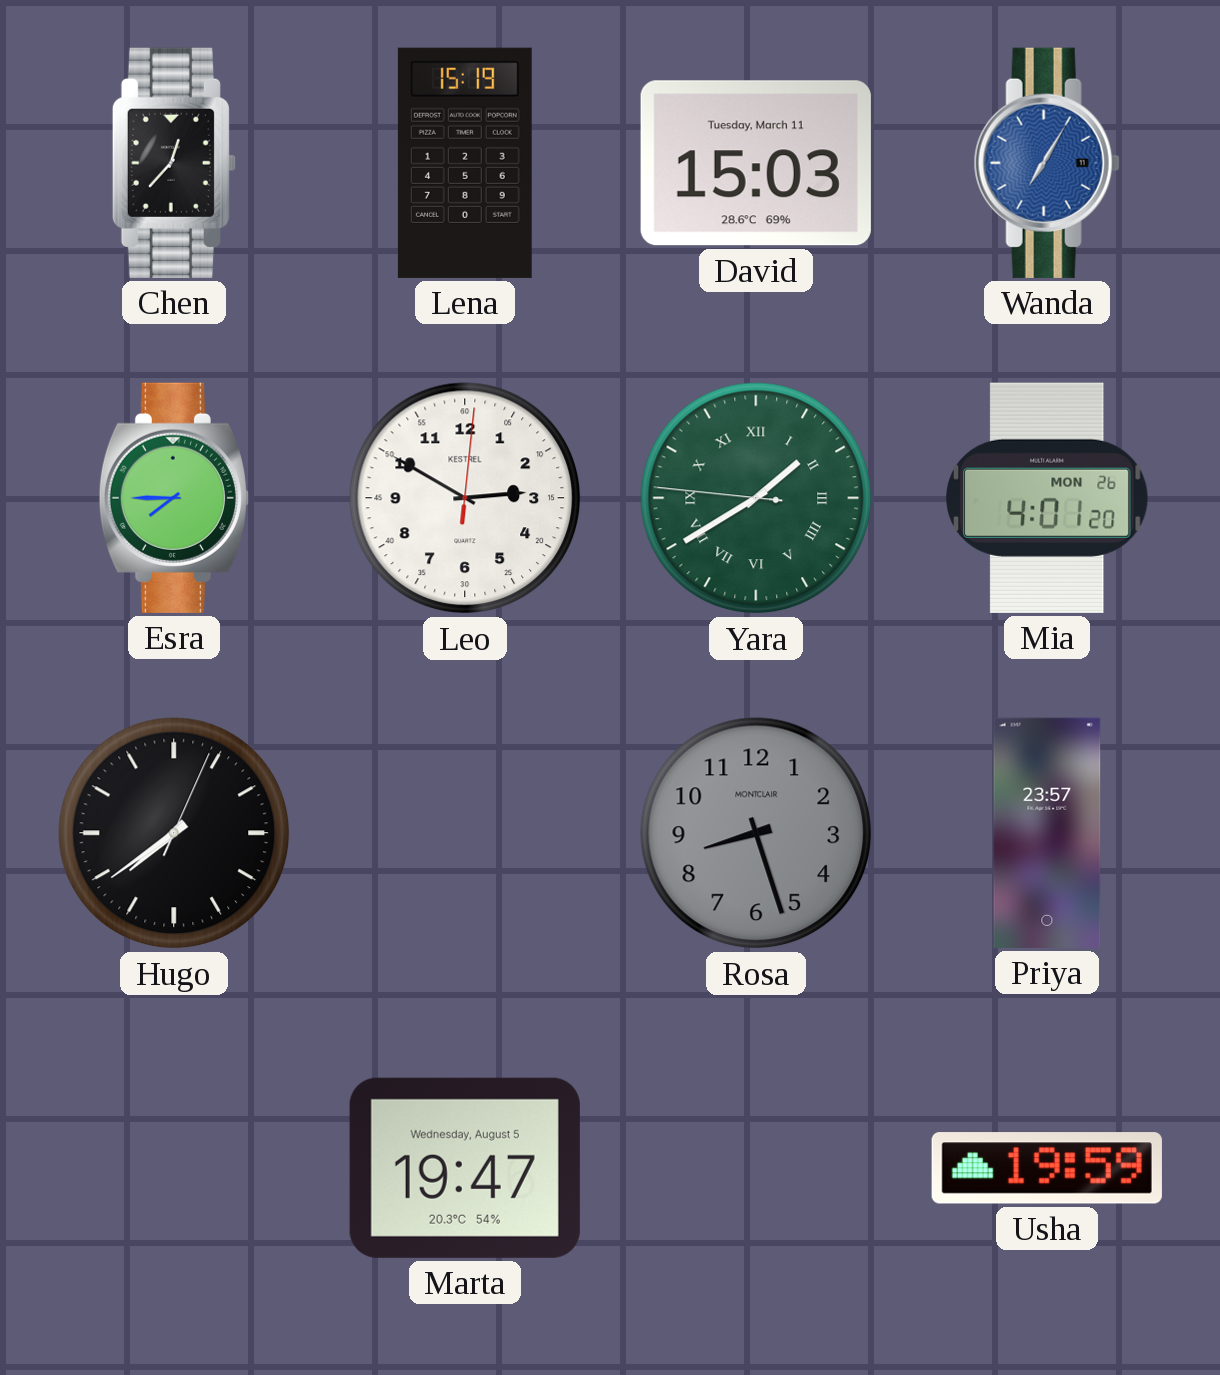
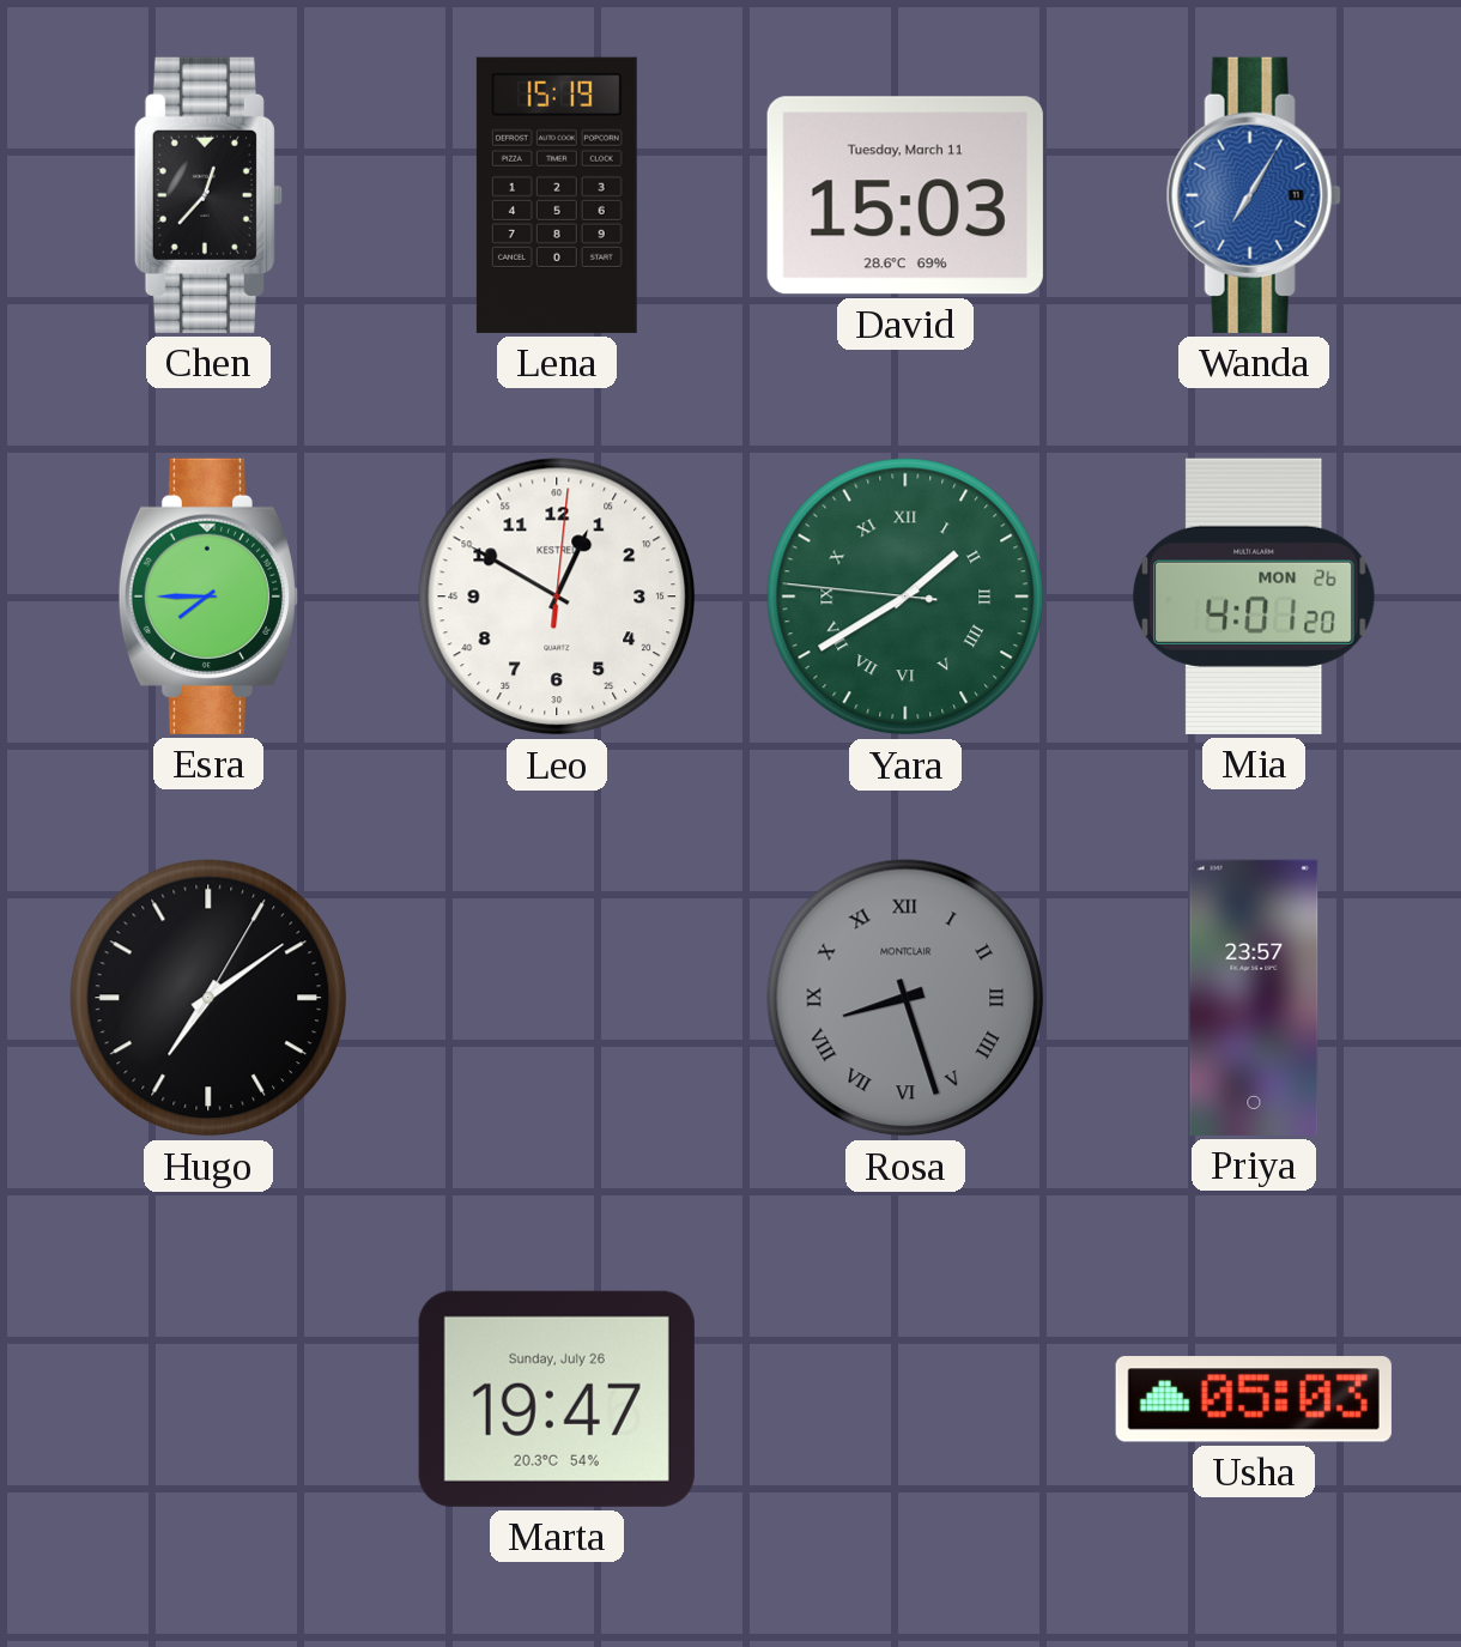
Leo: 2:50 -> 12:50 (557, 597)
Hugo: 7:39 -> 7:09 (208, 998)
Rosa numerals: Arabic -> Roman (905, 998)
Marta date: Wednesday, August 5 -> Sunday, July 26 (557, 1399)
Usha: 19:59 -> 05:03 (1254, 1399)
